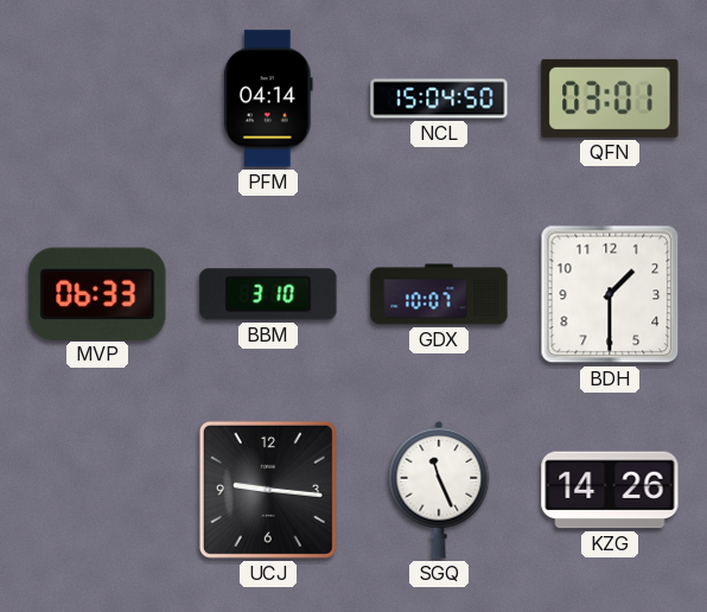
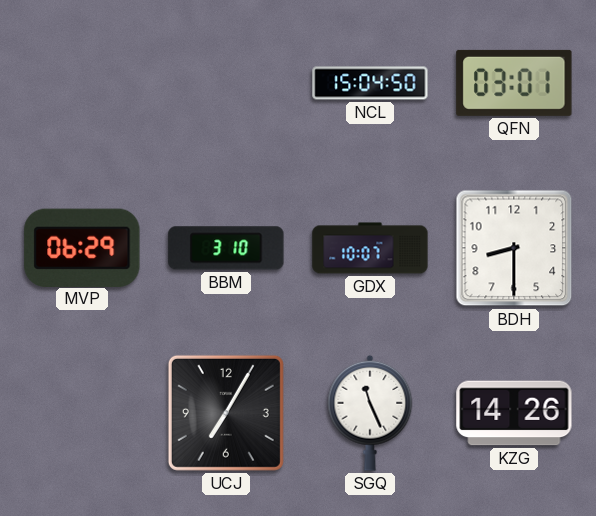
PFM: 04:14 -> none (268, 98)
MVP: 06:33 -> 06:29 (82, 247)
BDH: 1:30 -> 8:30 (514, 248)
UCJ: 9:16 -> 7:05 (226, 413)
